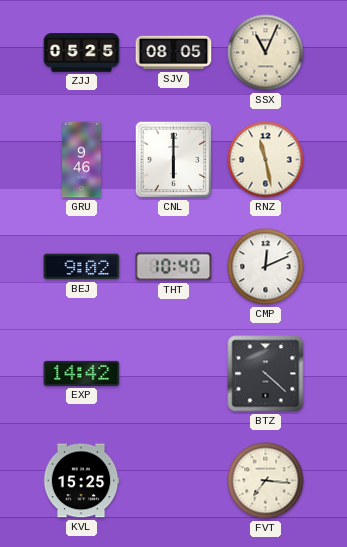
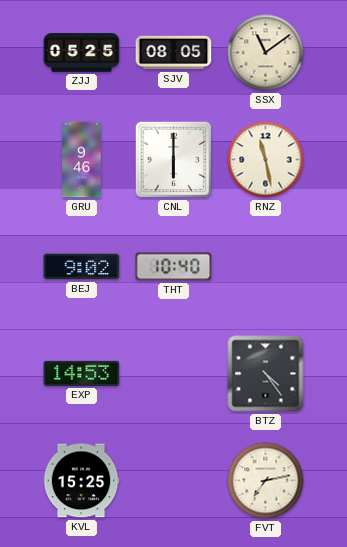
SSX: 11:04 -> 11:09 (266, 53)
CMP: 12:11 -> none (266, 267)
EXP: 14:42 -> 14:53 (82, 373)
BTZ: 4:22 -> 4:24 (266, 374)
FVT: 7:16 -> 7:13 (266, 481)
